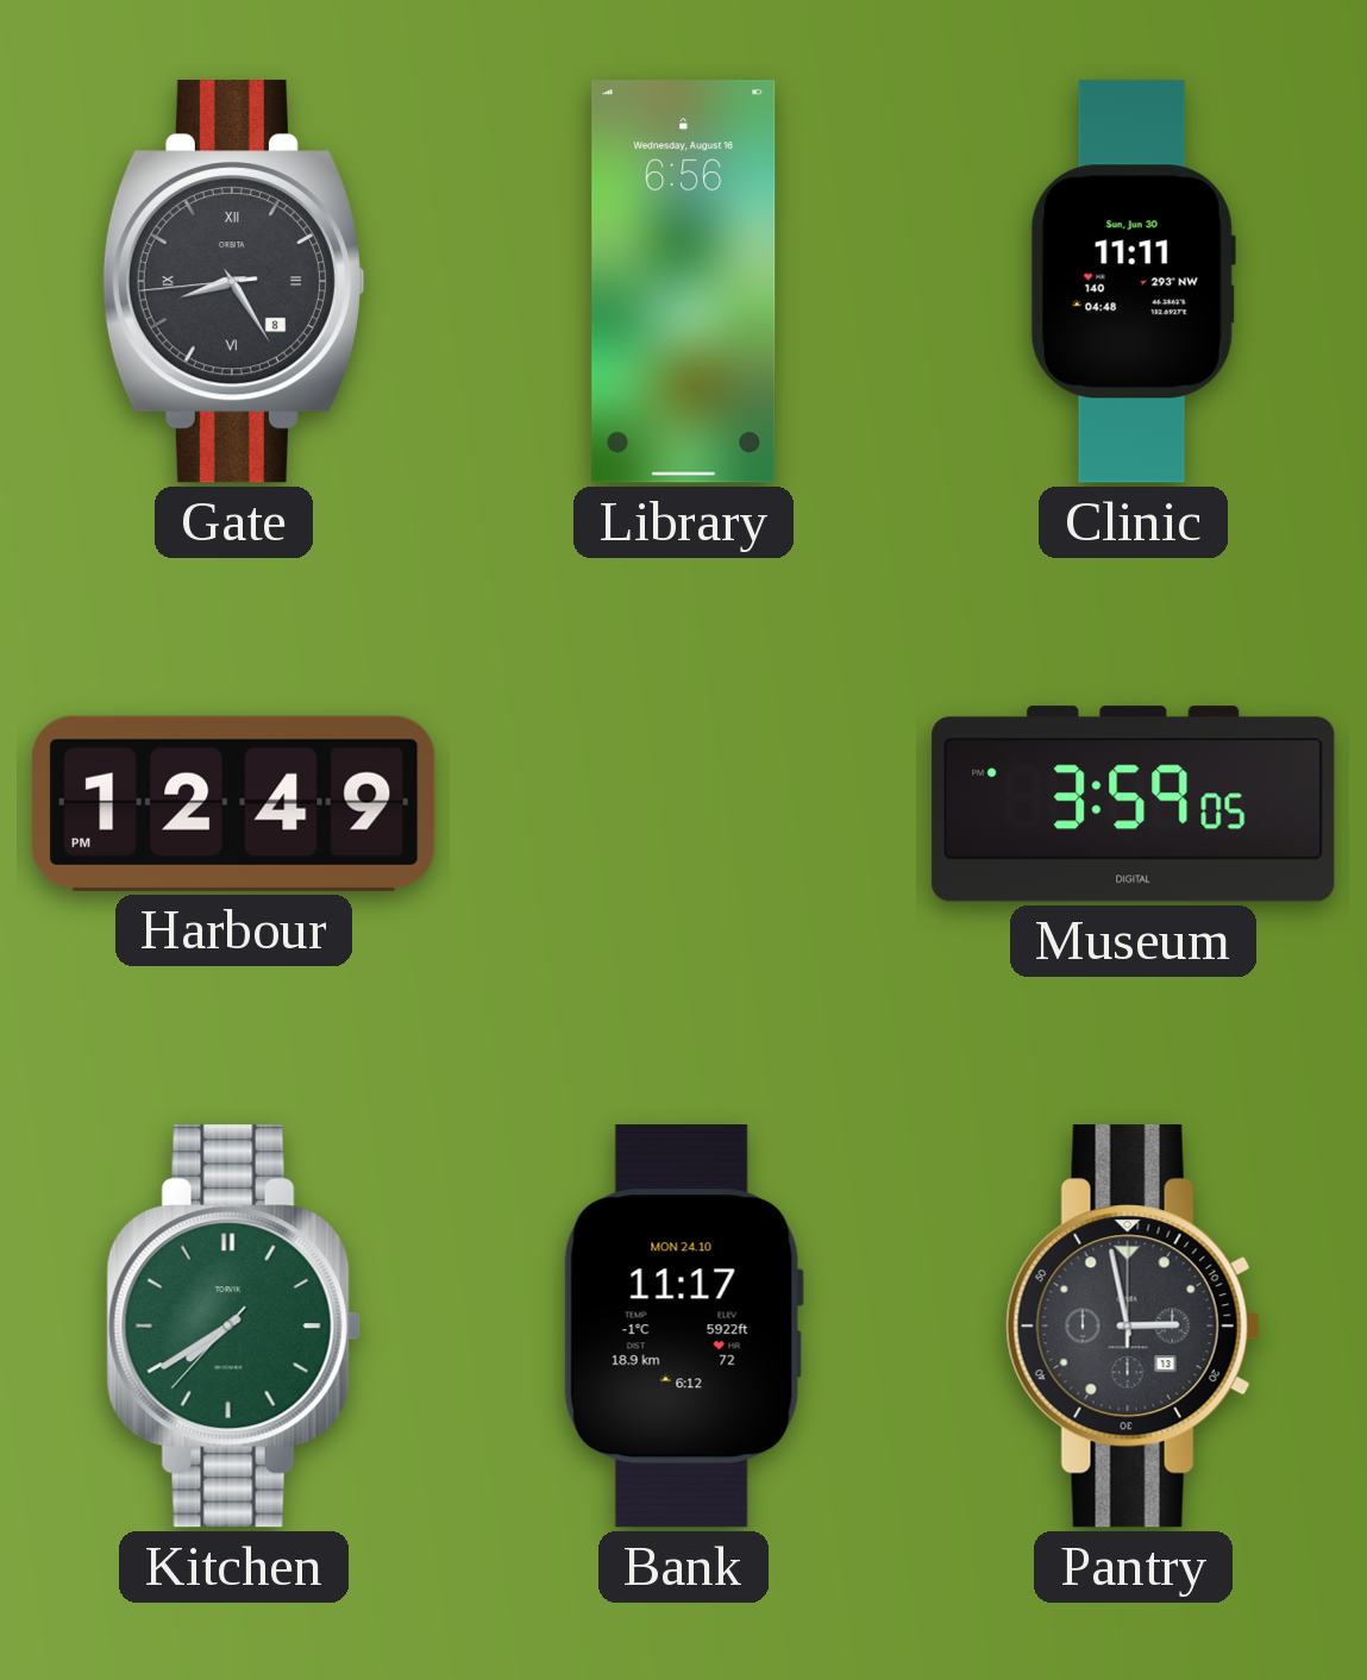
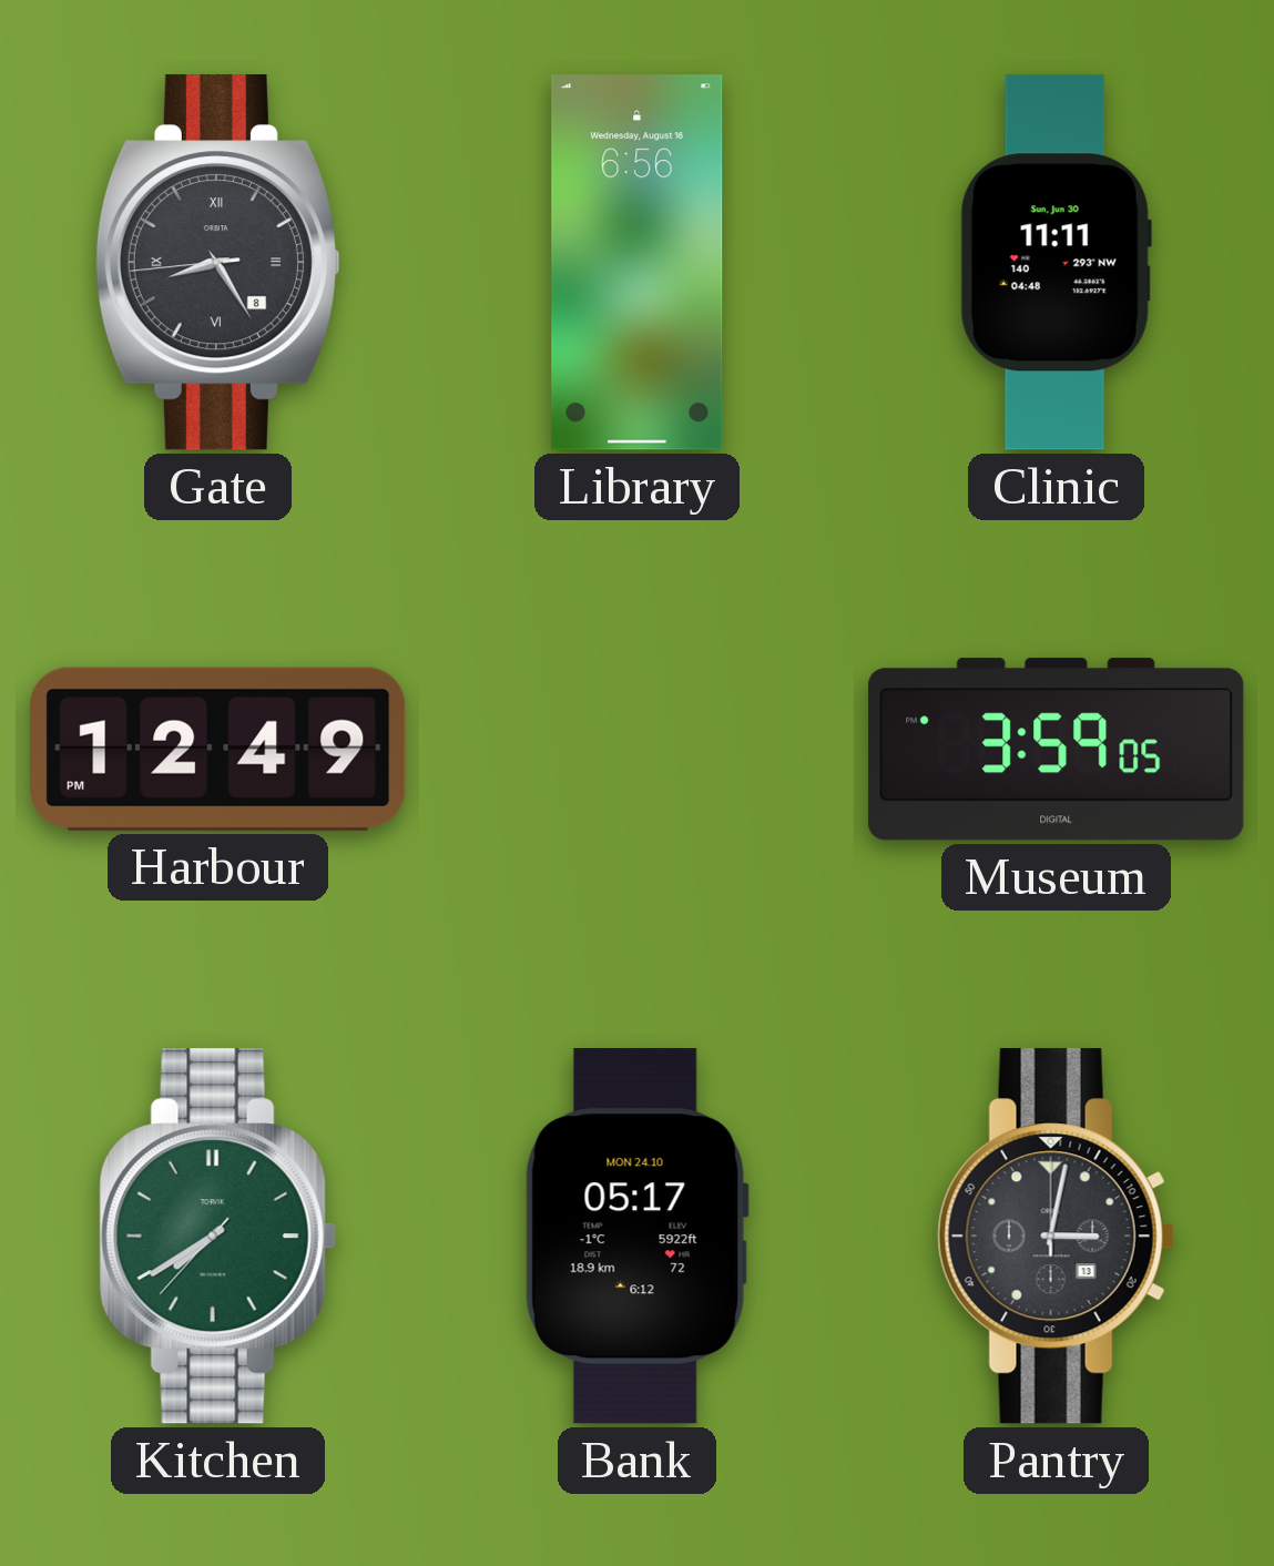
Bank: 11:17 -> 05:17 (636, 1237)
Pantry: 2:58 -> 3:02 (1056, 1237)
